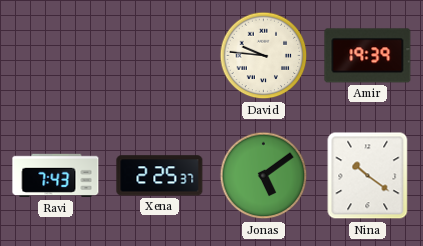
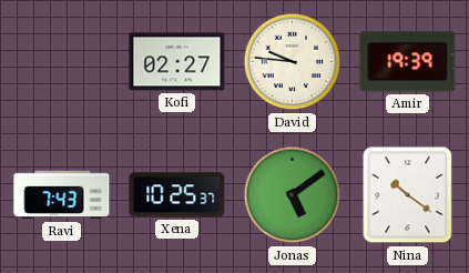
Kofi: none -> 02:27 (177, 62)
Xena: 2:25 -> 10:25 (177, 195)
